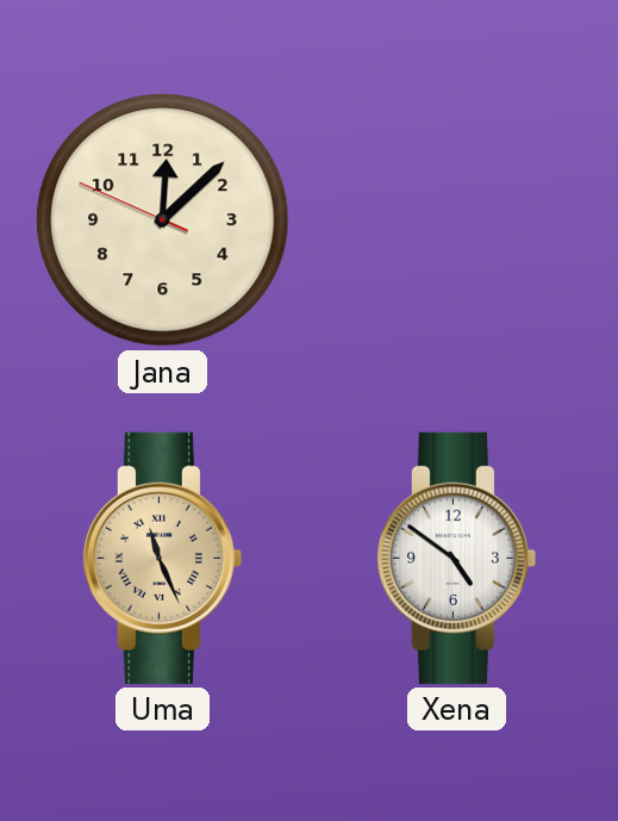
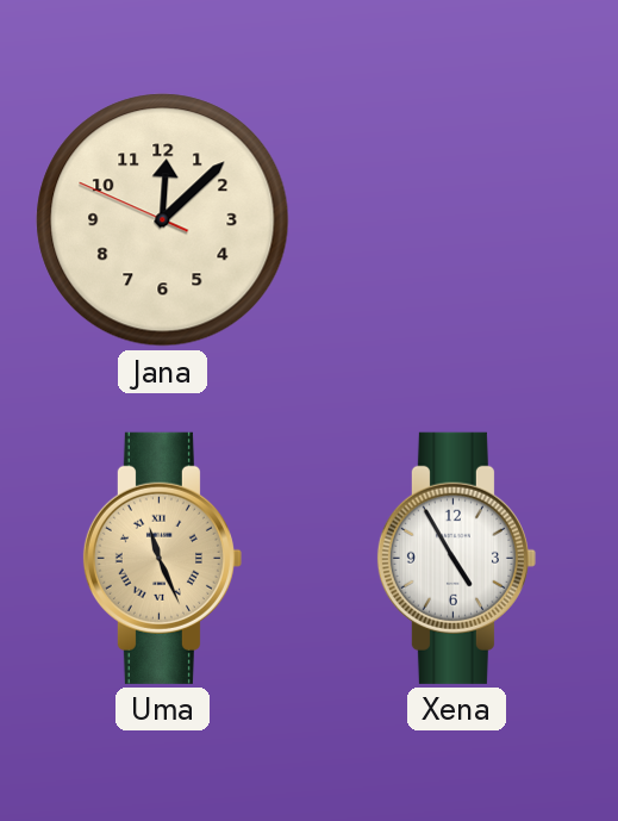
Xena: 4:51 -> 4:55 (456, 558)
